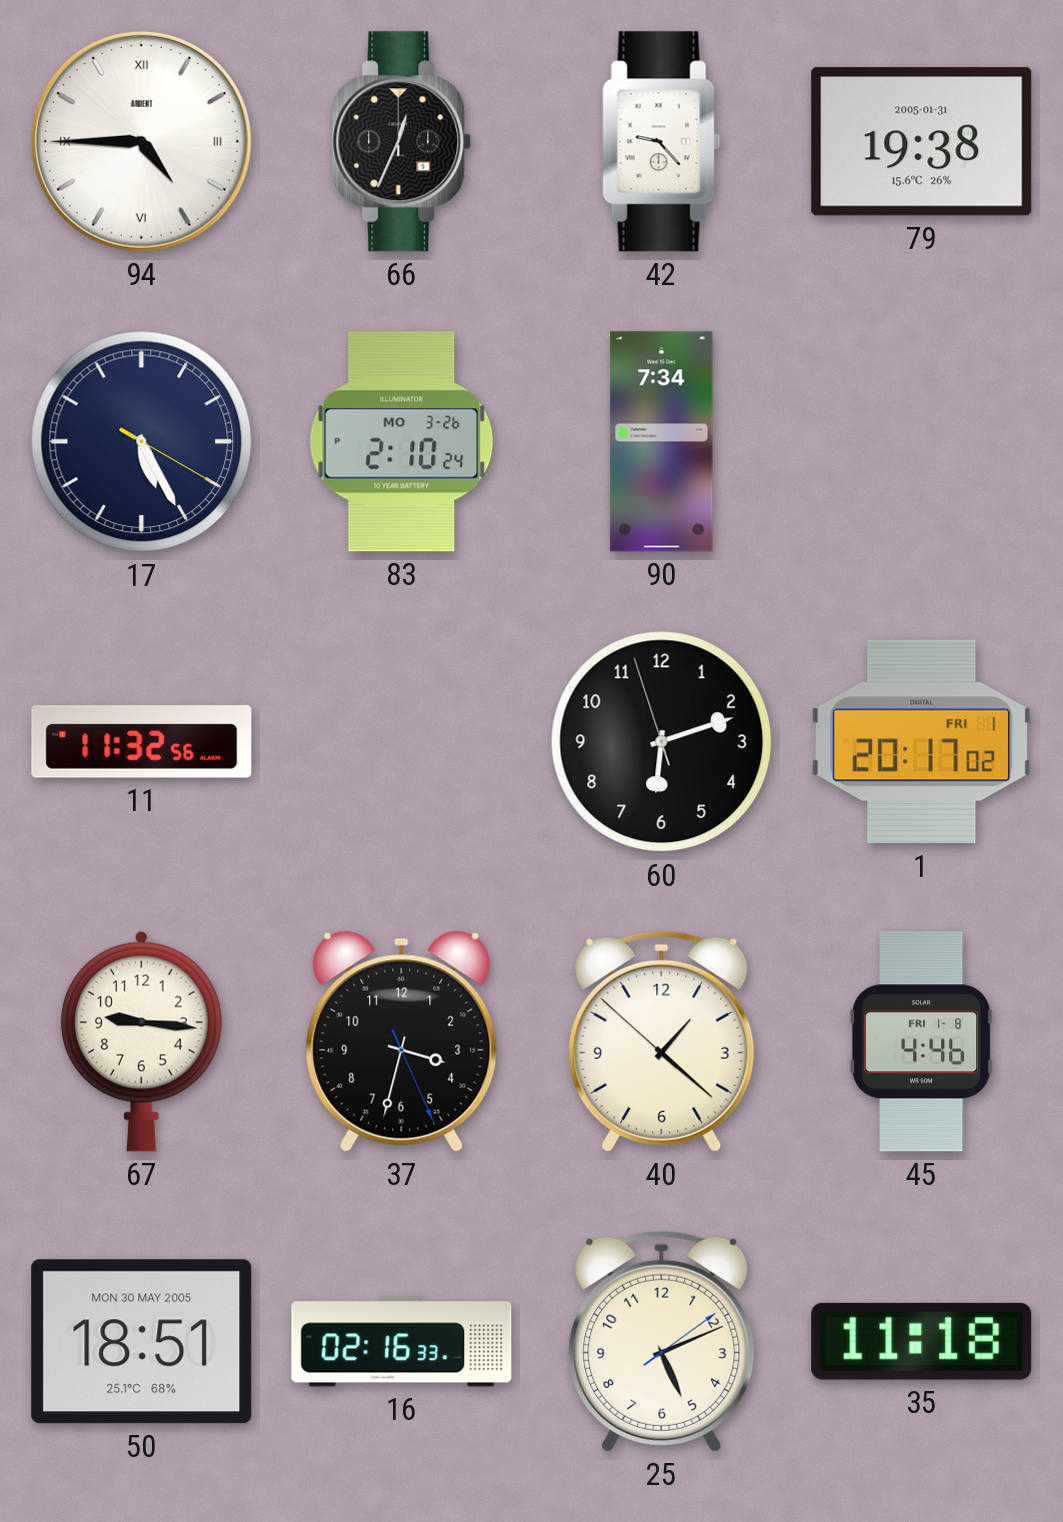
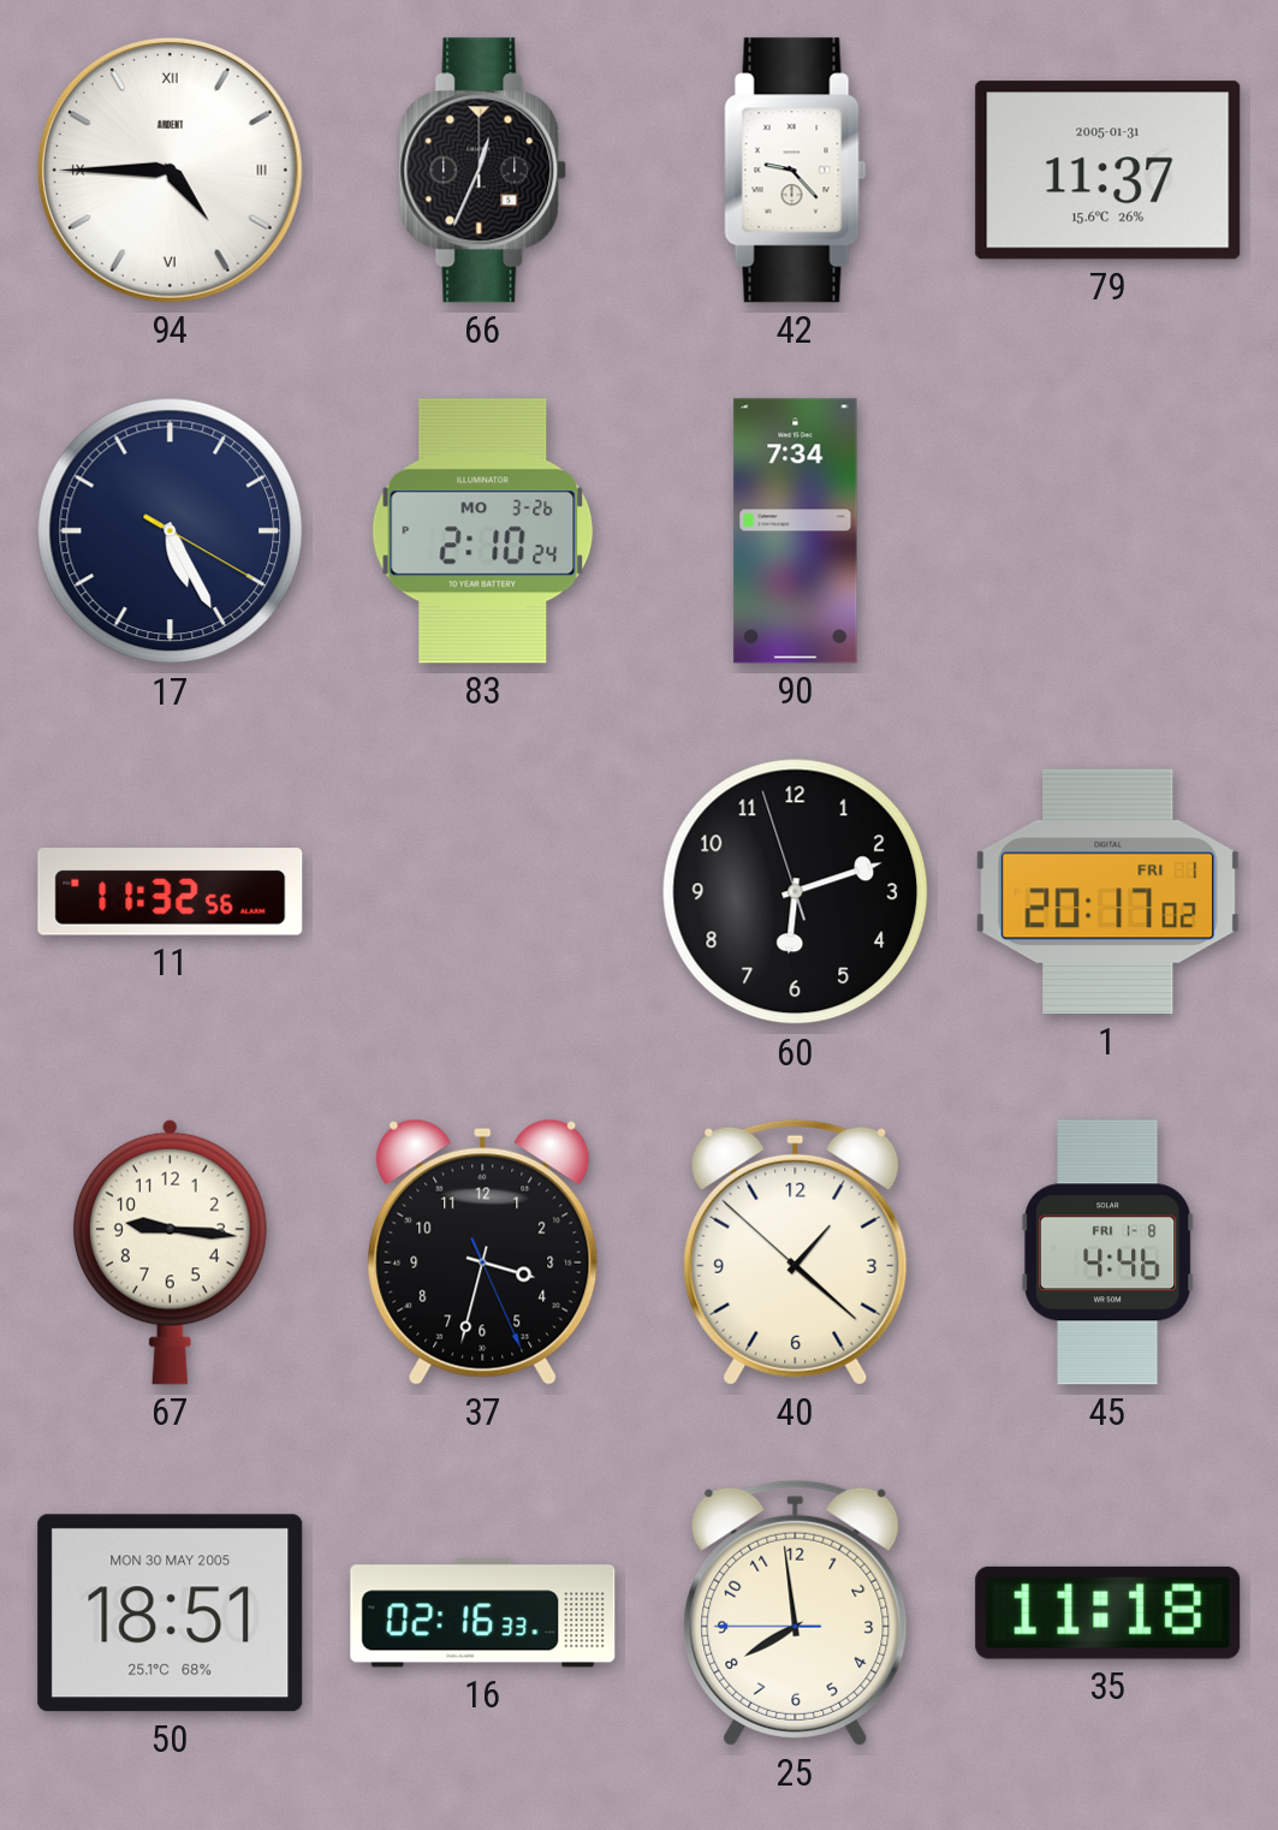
79: 19:38 -> 11:37 (1108, 171)
25: 5:11 -> 7:58 (796, 1612)
